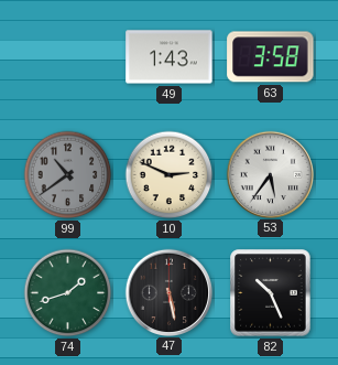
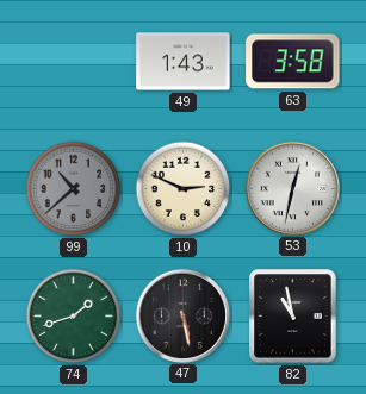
99: 10:39 -> 10:38 (74, 189)
53: 5:36 -> 12:32 (292, 188)
82: 10:26 -> 10:58 (293, 317)
